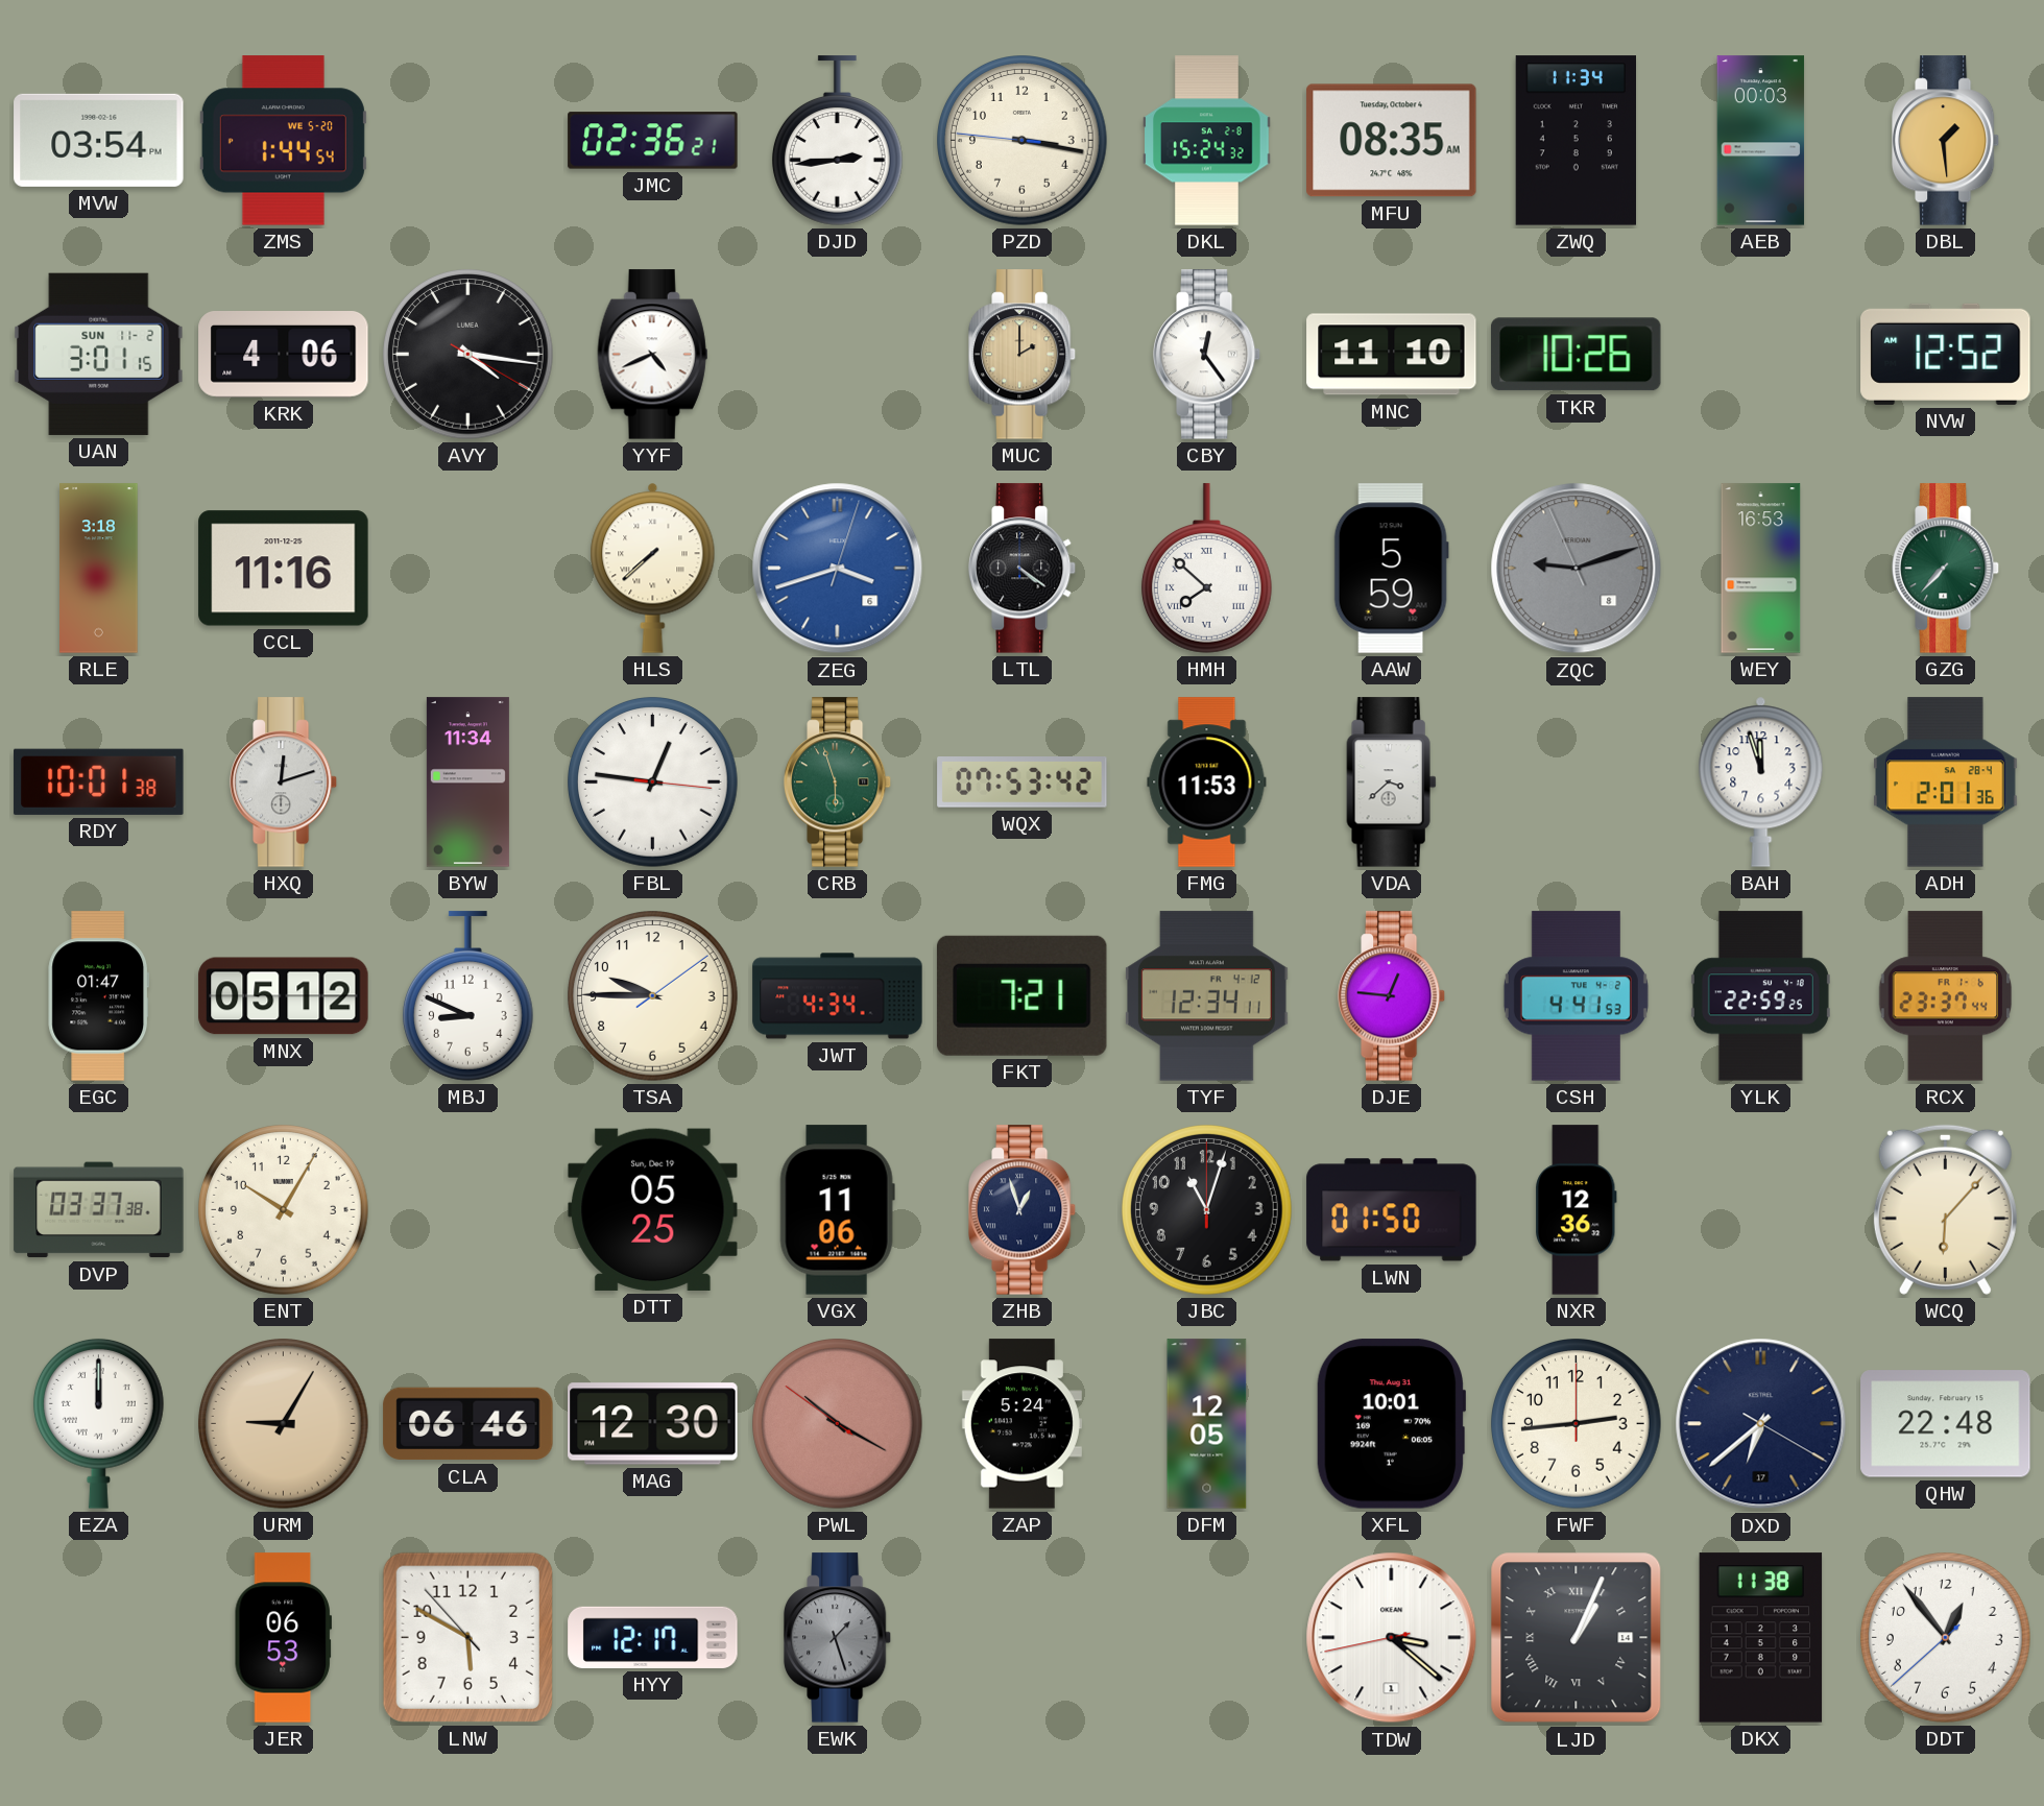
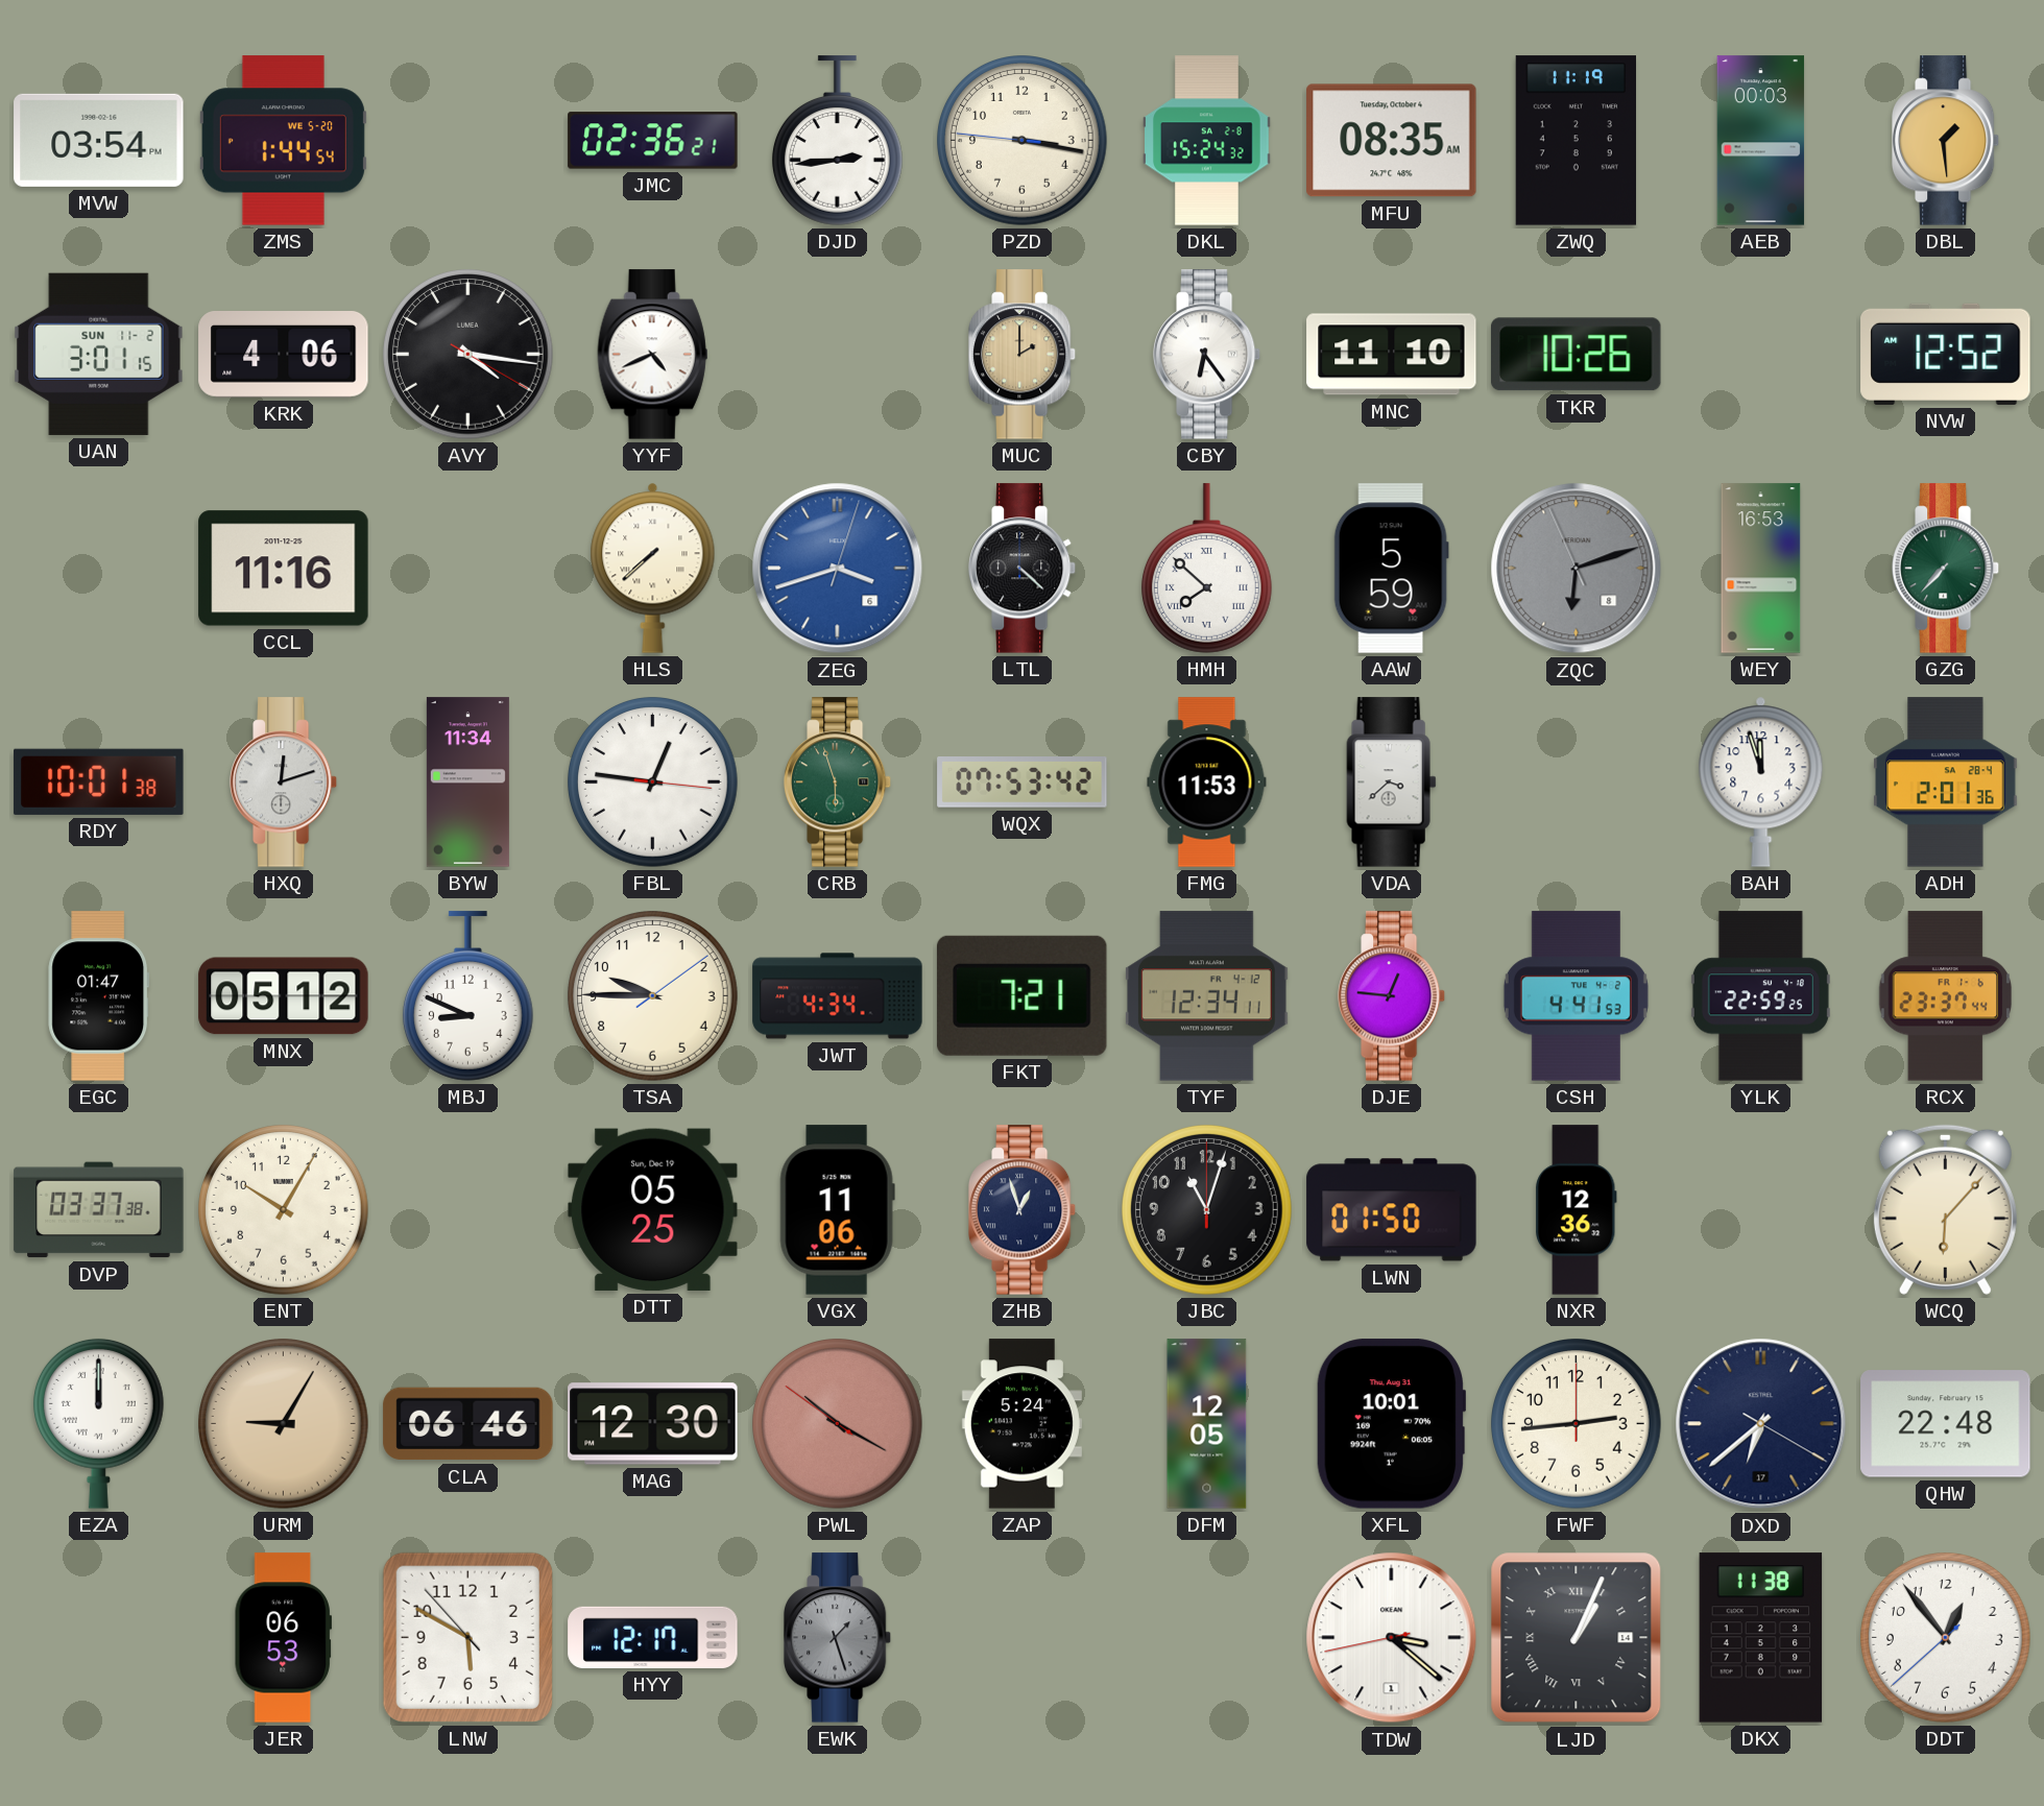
ZWQ: 11:34 -> 11:19 (1576, 141)
CBY: 12:24 -> 6:24 (1207, 355)
RLE: 3:18 -> none (99, 569)
LTL: 4:21 -> 4:22 (1023, 569)
ZQC: 9:11 -> 6:11 (1577, 569)
